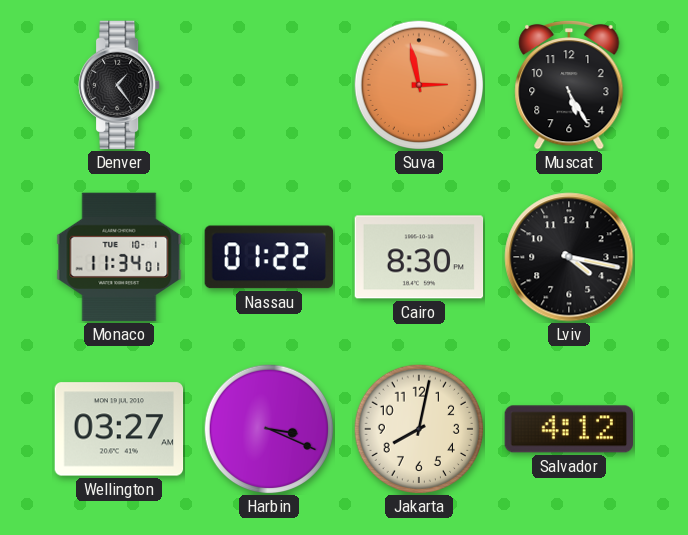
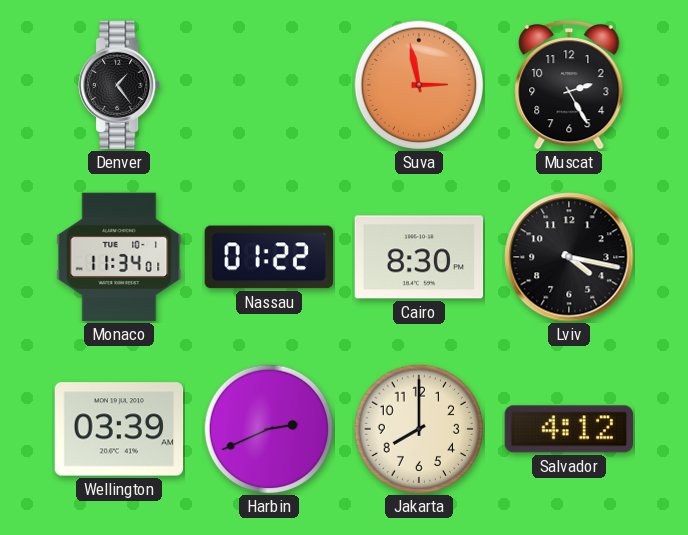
Muscat: 5:25 -> 2:25 (569, 85)
Wellington: 03:27 -> 03:39 (119, 429)
Harbin: 3:19 -> 2:41 (269, 429)
Jakarta: 8:02 -> 8:00 (419, 429)
